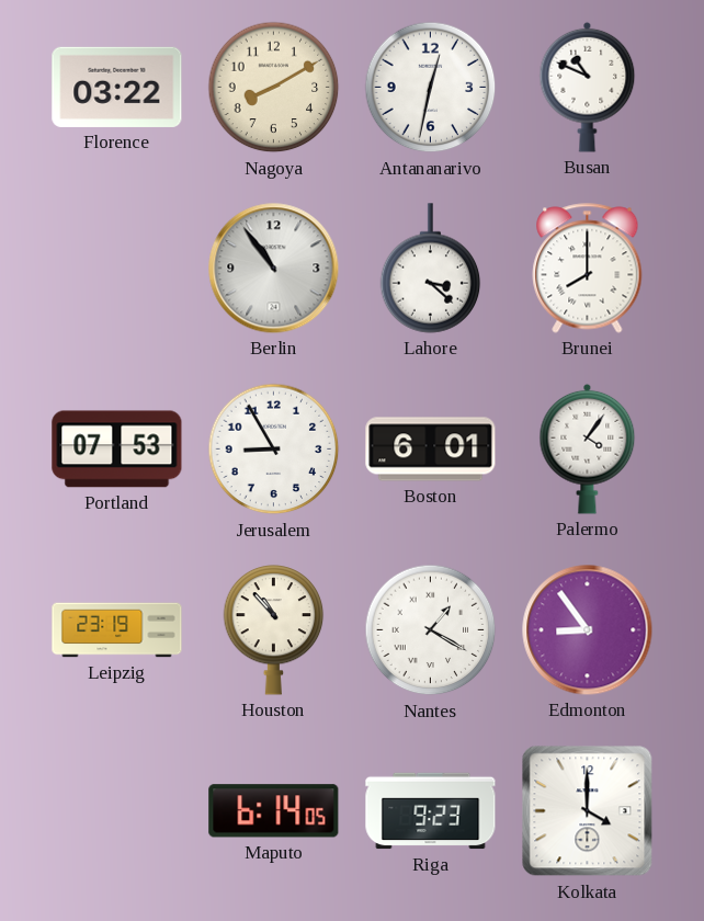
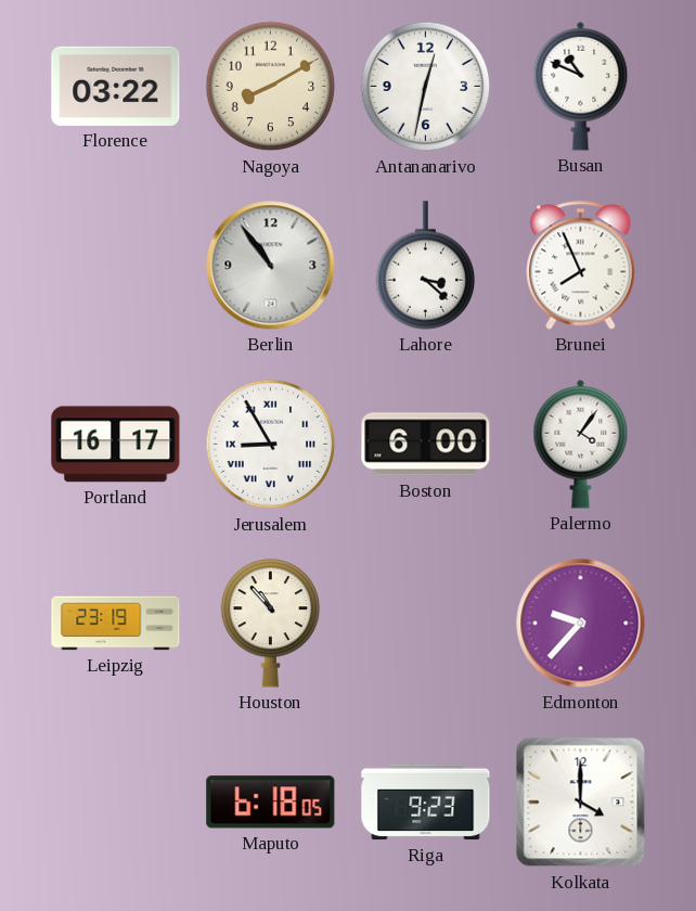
Brunei: 8:00 -> 7:56 (581, 266)
Portland: 07:53 -> 16:17 (116, 445)
Jerusalem numerals: Arabic -> Roman (271, 445)
Boston: 6:01 -> 6:00 (426, 445)
Nantes: 1:20 -> none (431, 630)
Edmonton: 8:54 -> 9:37 (581, 624)
Maputo: 6:14 -> 6:18 (271, 803)
